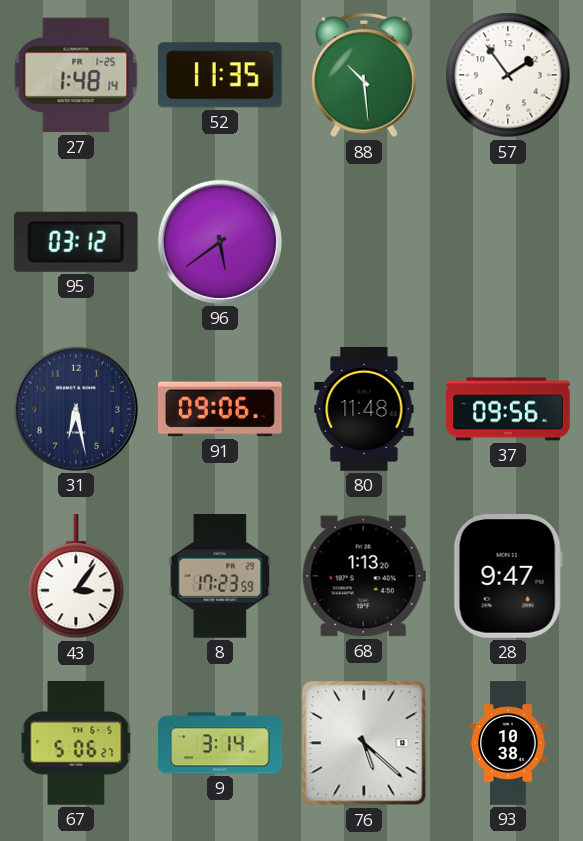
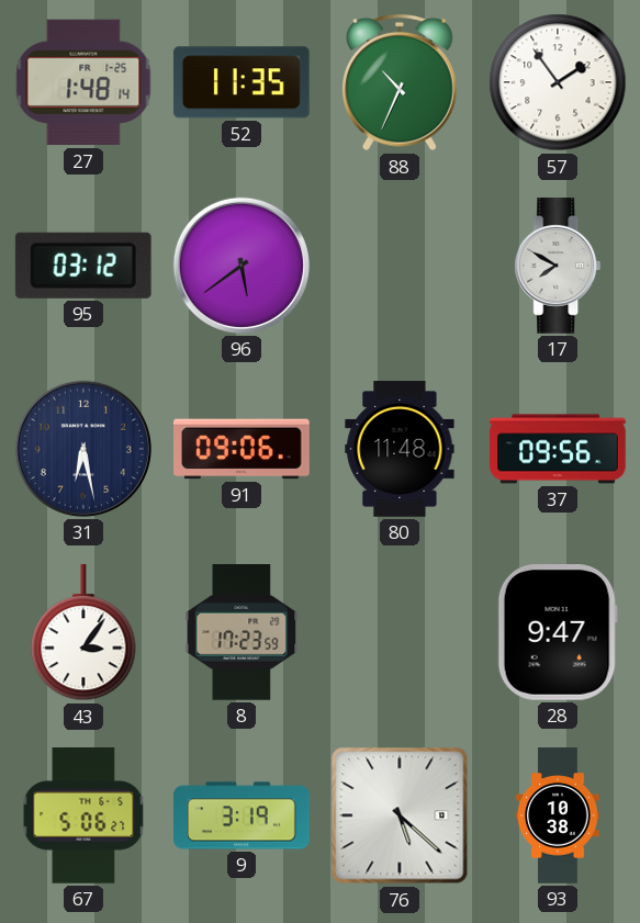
88: 10:29 -> 10:34 (401, 82)
17: none -> 7:50 (558, 266)
68: 1:13 -> none (364, 576)
9: 3:14 -> 3:19 (242, 815)
